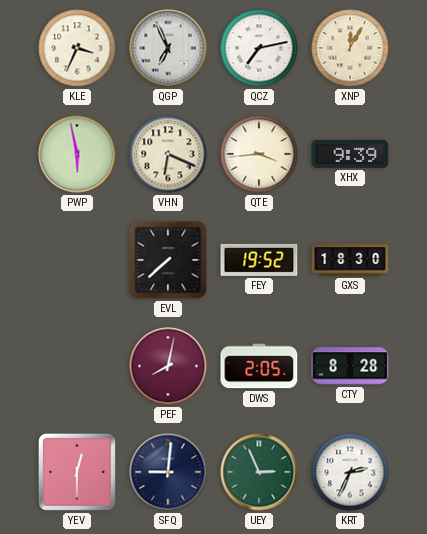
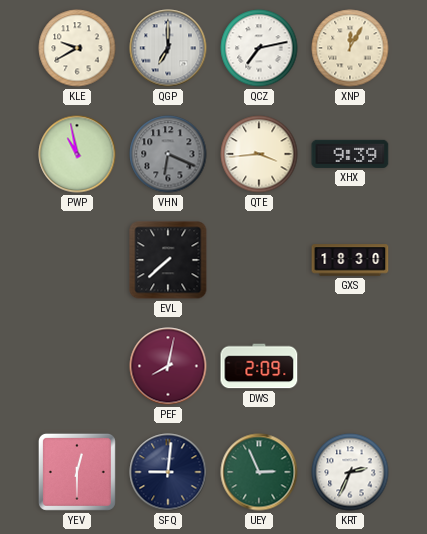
KLE: 3:34 -> 9:40 (77, 48)
QGP: 6:56 -> 7:00 (168, 48)
PWP: 5:58 -> 10:58 (77, 154)
VHN dial: cream -> grey (168, 154)
FEY: 19:52 -> none (259, 260)
DWS: 2:05 -> 2:09 (259, 366)
CTY: 8:28 -> none (350, 366)
